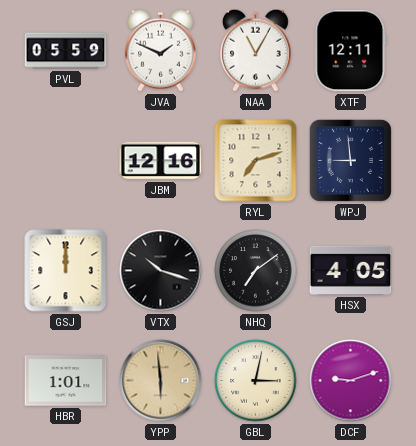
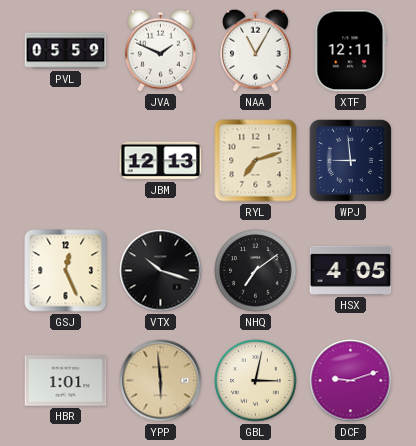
JBM: 12:16 -> 12:13 (161, 161)
GSJ: 12:00 -> 12:26 (66, 271)
